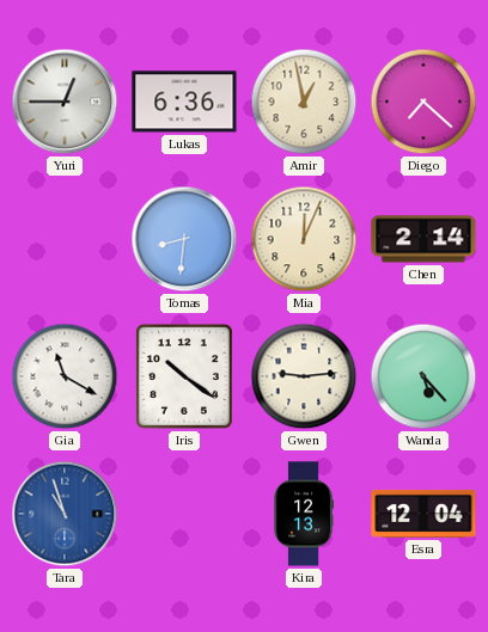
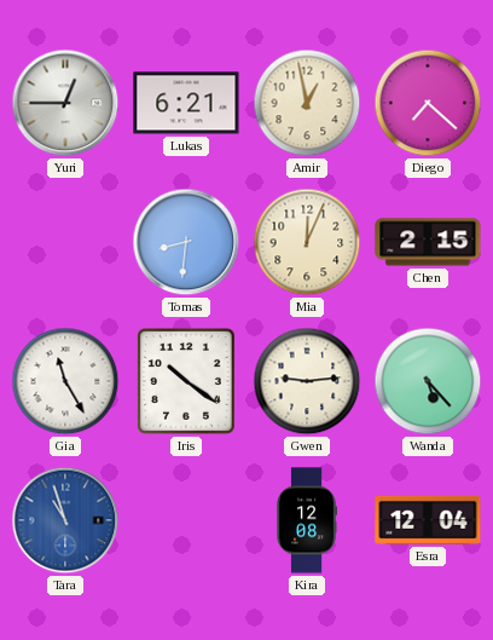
Lukas: 6:36 -> 6:21 (186, 103)
Chen: 2:14 -> 2:15 (428, 242)
Gia: 11:20 -> 11:25 (65, 381)
Kira: 12:13 -> 12:08 (306, 520)
